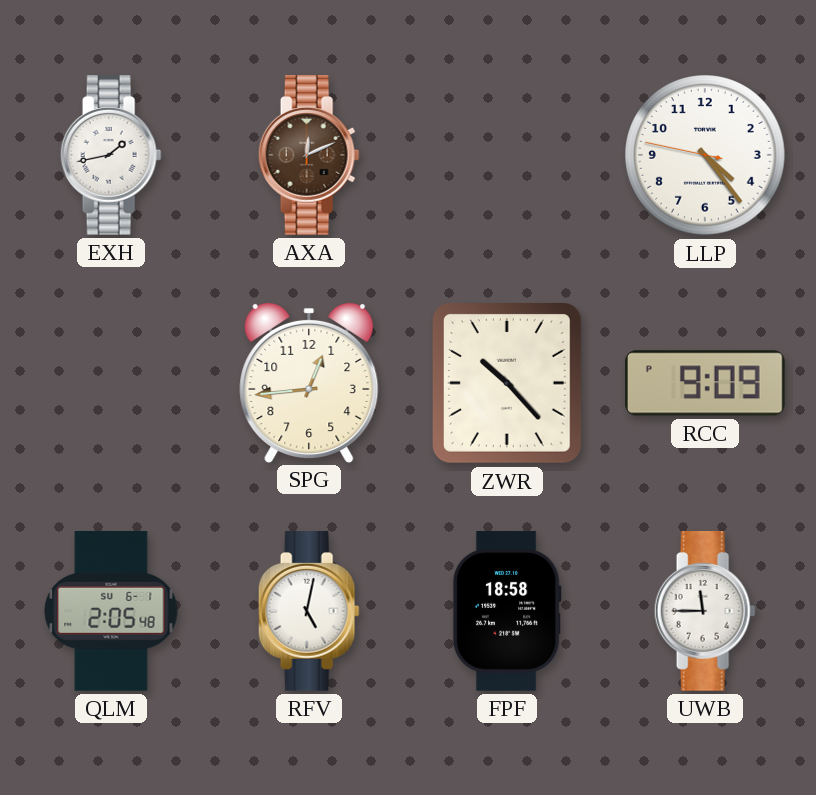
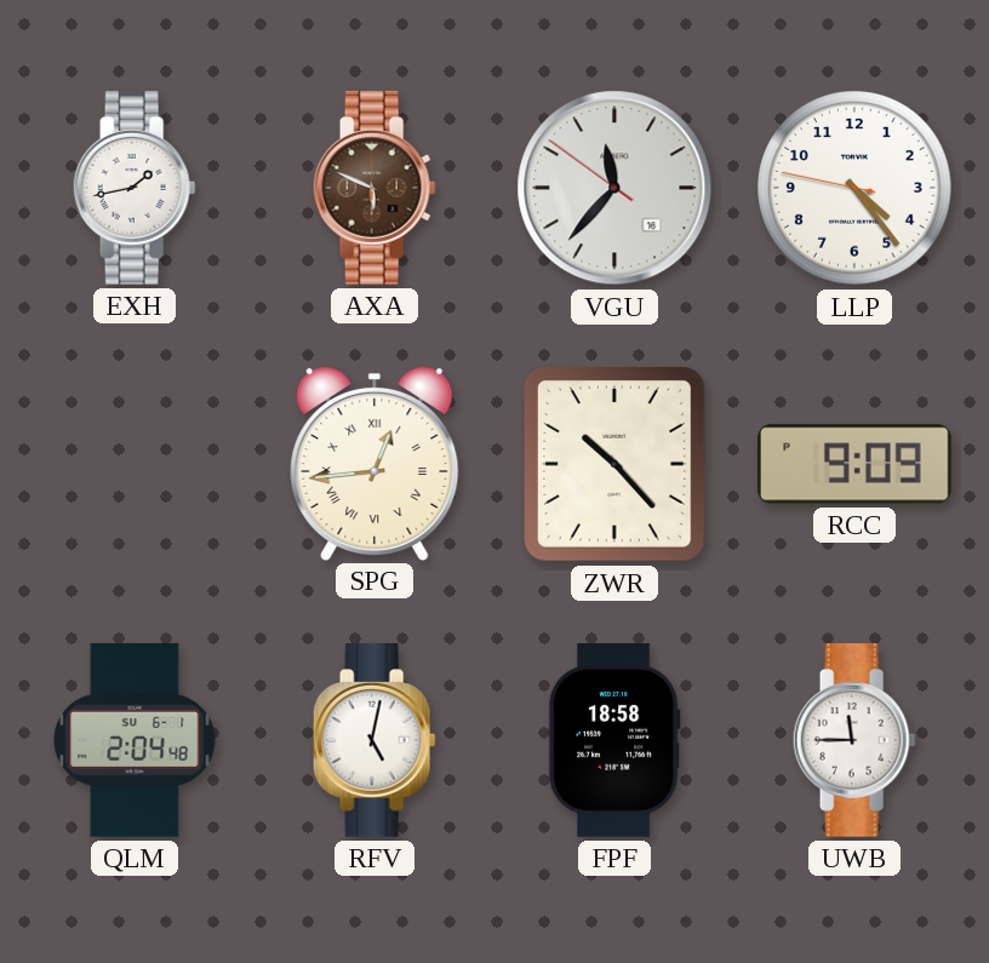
AXA: 12:11 -> 5:49 (375, 189)
VGU: none -> 11:36 (614, 188)
SPG numerals: Arabic -> Roman (375, 463)
QLM: 2:05 -> 2:04 (135, 741)
